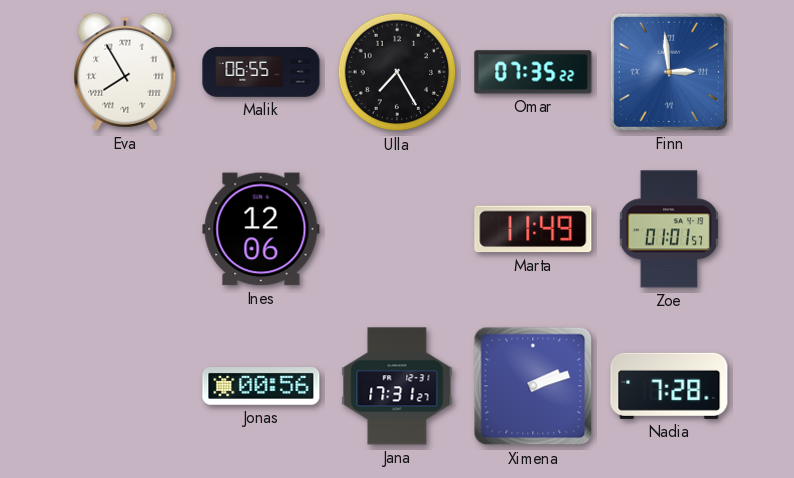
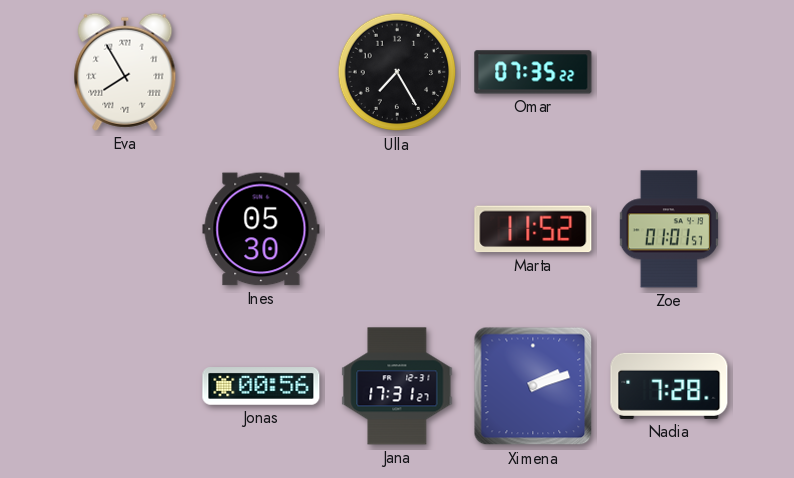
Malik: 06:55 -> none (261, 72)
Finn: 2:59 -> none (669, 72)
Ines: 12:06 -> 05:30 (261, 229)
Marta: 11:49 -> 11:52 (533, 229)
